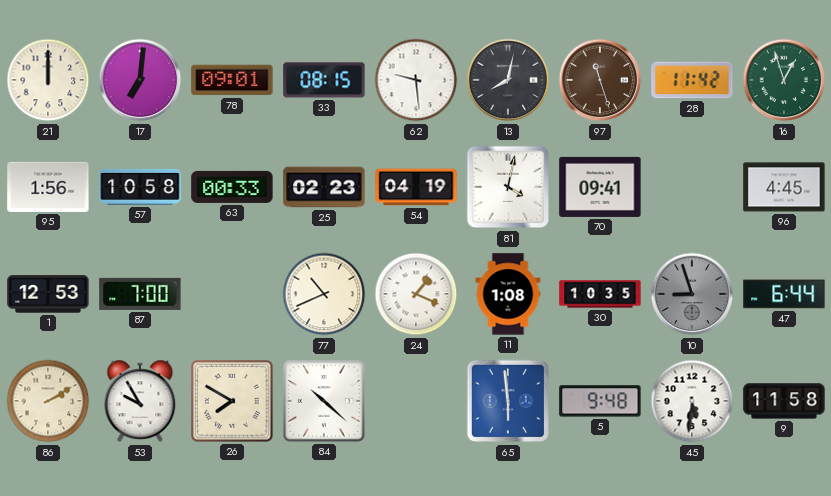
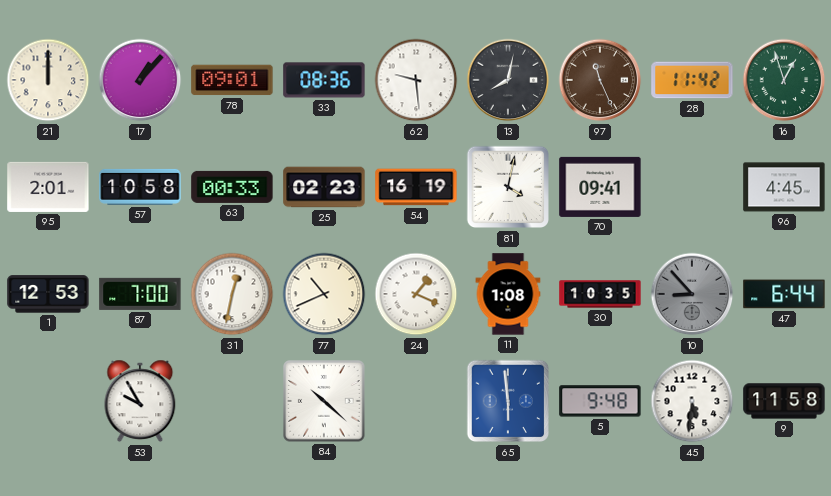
17: 7:01 -> 1:07 (140, 80)
33: 08:15 -> 08:36 (324, 80)
97: 11:27 -> 11:26 (600, 80)
95: 1:56 -> 2:01 (48, 187)
54: 04:19 -> 16:19 (416, 187)
31: none -> 12:32 (232, 294)
10: 8:57 -> 8:53 (692, 294)
86: 2:10 -> none (48, 401)
26: 7:50 -> none (233, 402)
